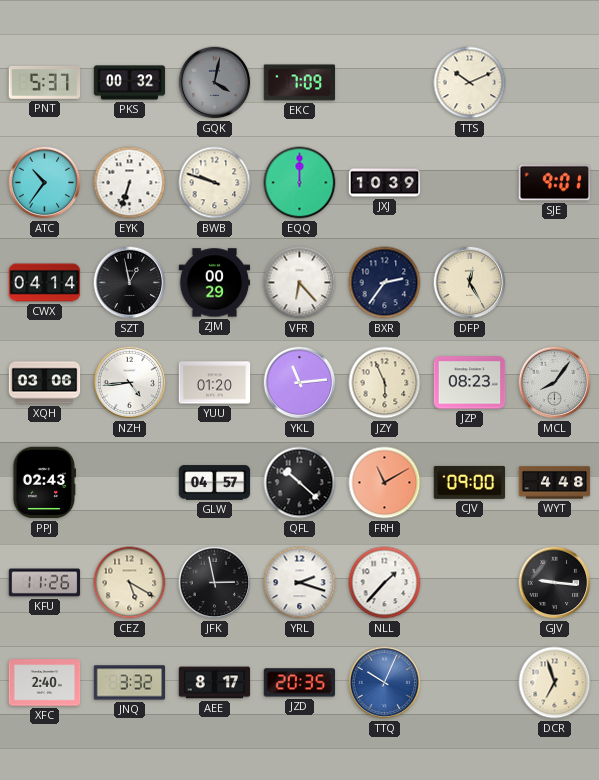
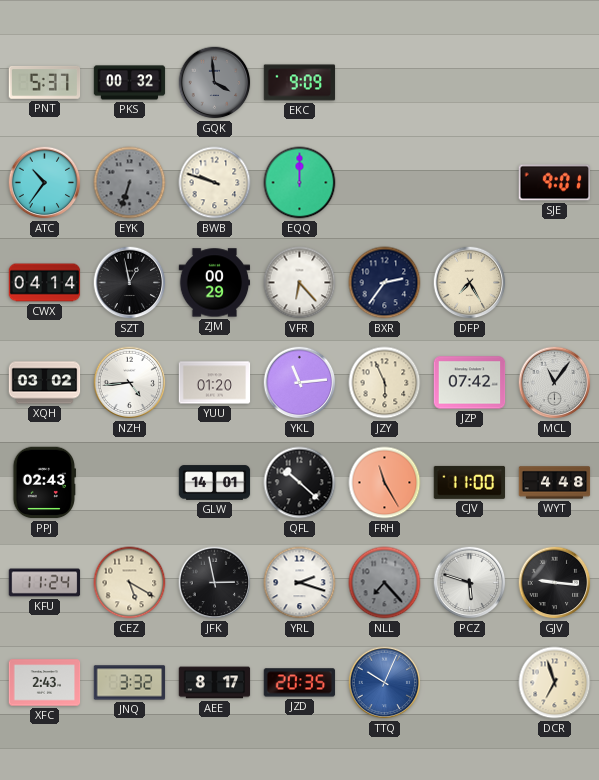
GQK: 4:02 -> 3:59 (215, 83)
EKC: 7:09 -> 9:09 (300, 83)
TTS: 10:11 -> none (470, 83)
EYK dial: white -> grey (130, 183)
JXJ: 10:39 -> none (385, 183)
DFP: 12:25 -> 7:25 (470, 283)
XQH: 03:06 -> 03:02 (45, 383)
JZP: 08:23 -> 07:42 (470, 383)
MCL: 8:06 -> 11:06 (555, 383)
GLW: 04:57 -> 14:01 (215, 483)
FRH: 11:10 -> 11:25 (385, 483)
CJV: 09:00 -> 11:00 (470, 482)
KFU: 11:26 -> 11:24 (45, 583)
NLL: 1:37 -> 7:23 (385, 583)
NLL dial: white -> grey (385, 583)
PCZ: none -> 5:48 (470, 583)
XFC: 2:40 -> 2:43 (45, 683)
